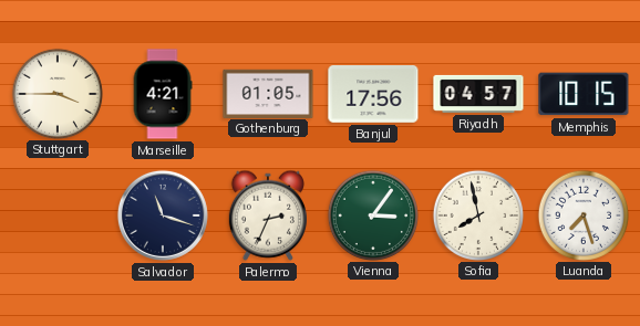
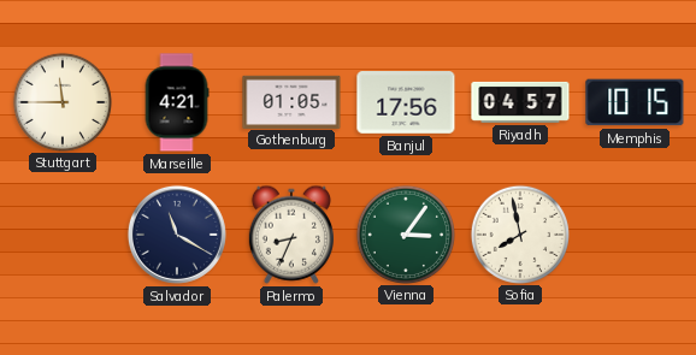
Stuttgart: 3:45 -> 11:45 (61, 101)
Salvador: 11:18 -> 11:20 (177, 235)
Palermo: 2:34 -> 8:34 (291, 235)
Luanda: 7:27 -> none (582, 214)
